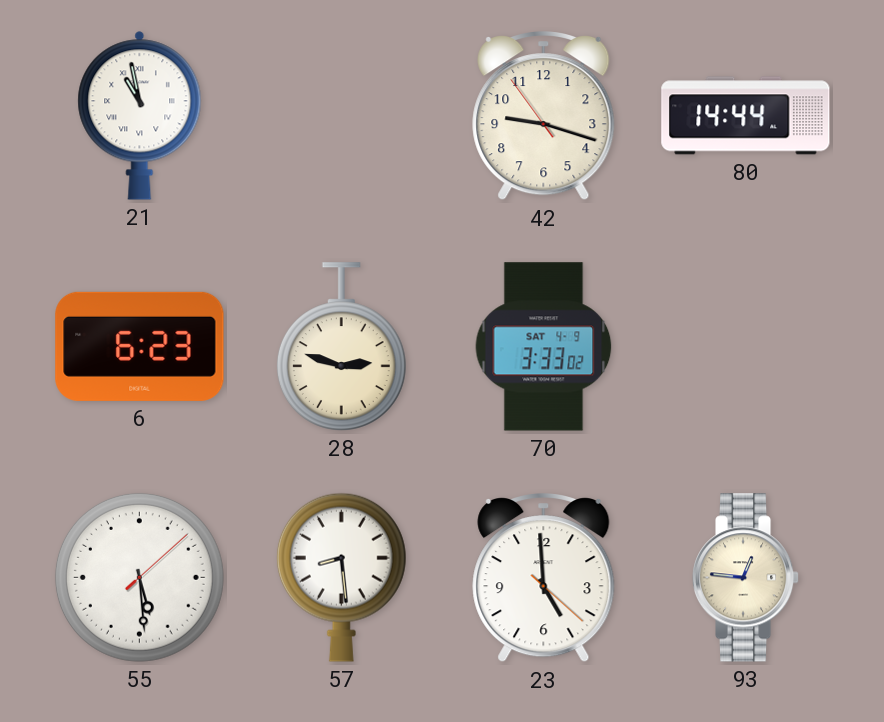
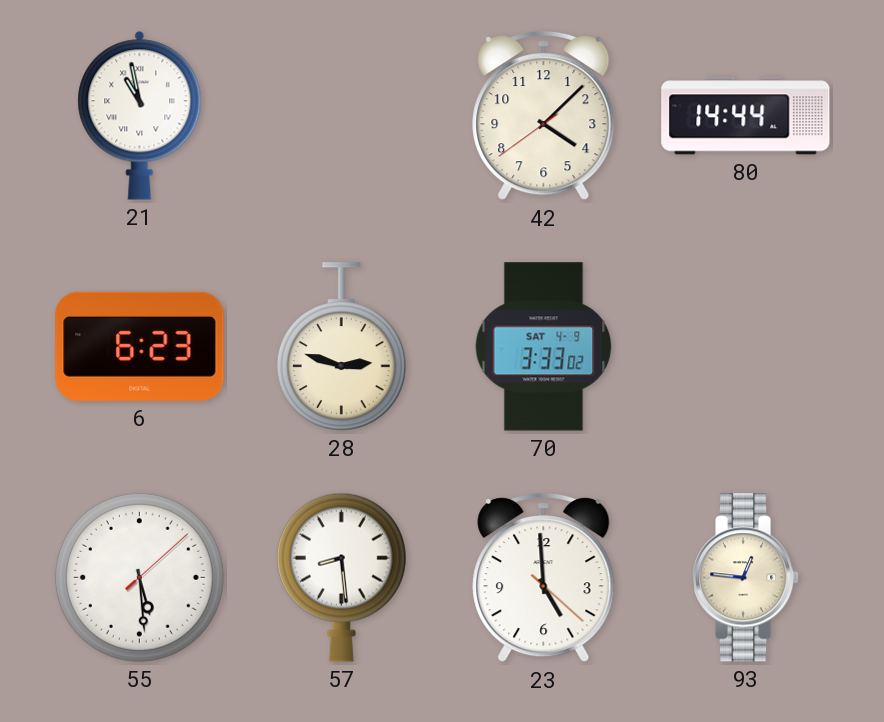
42: 9:17 -> 4:07 (544, 117)
